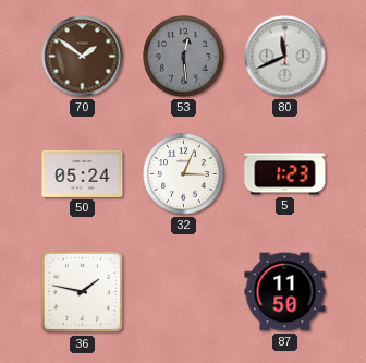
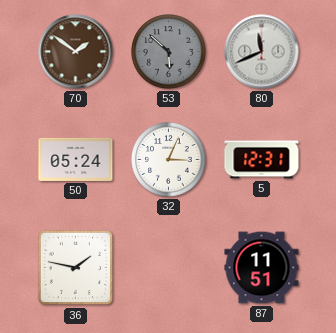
53: 12:29 -> 5:52 (169, 52)
5: 1:23 -> 12:31 (262, 160)
87: 11:50 -> 11:51 (262, 268)
